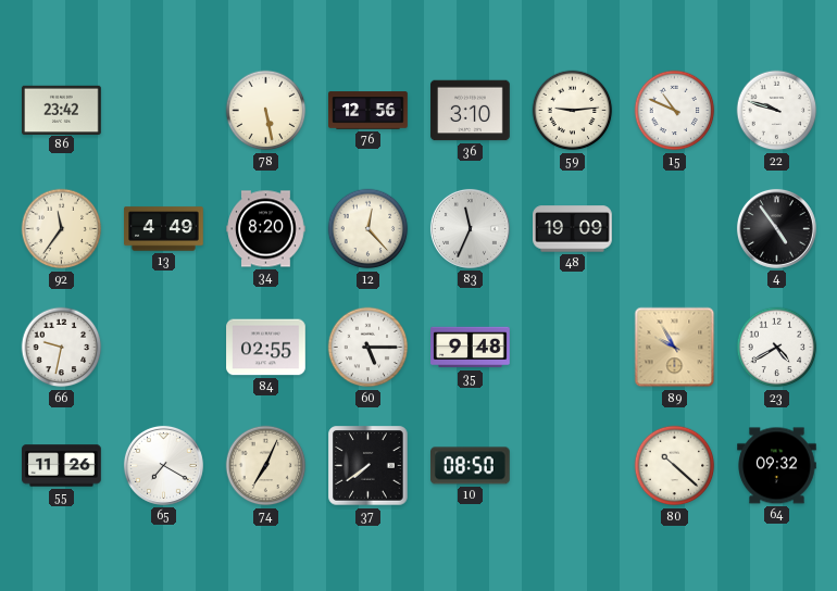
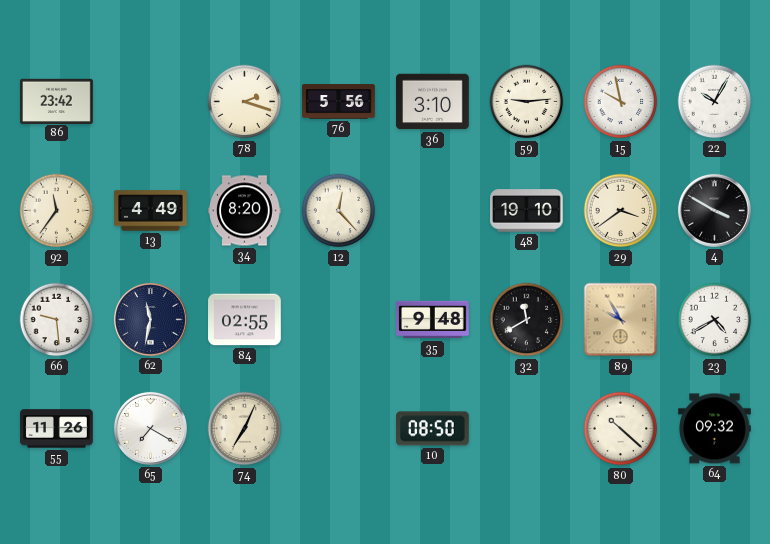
78: 5:28 -> 2:18 (245, 102)
76: 12:56 -> 5:56 (339, 102)
15: 10:49 -> 9:58 (621, 102)
22: 9:48 -> 10:05 (715, 102)
83: 11:34 -> none (470, 228)
48: 19:09 -> 19:10 (527, 211)
29: none -> 3:39 (621, 211)
4: 4:54 -> 3:50 (714, 210)
66: 9:32 -> 9:29 (57, 320)
62: none -> 11:32 (150, 319)
60: 5:15 -> none (368, 348)
32: none -> 11:40 (527, 320)
37: 7:39 -> none (368, 466)
